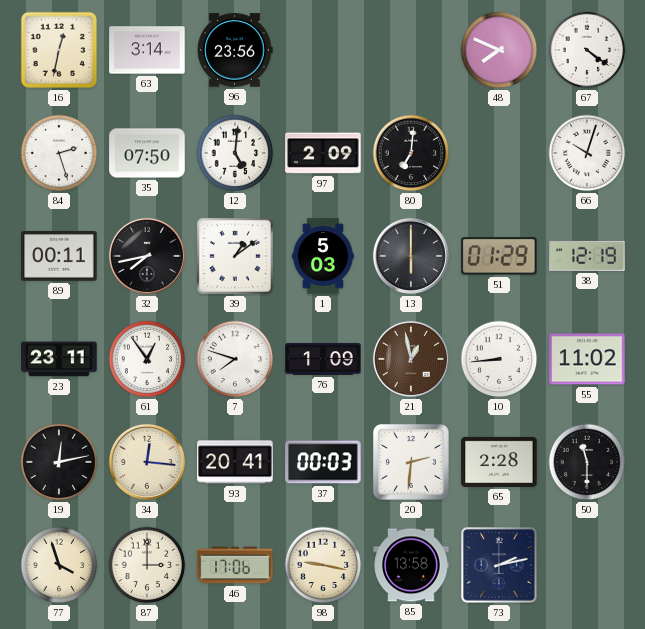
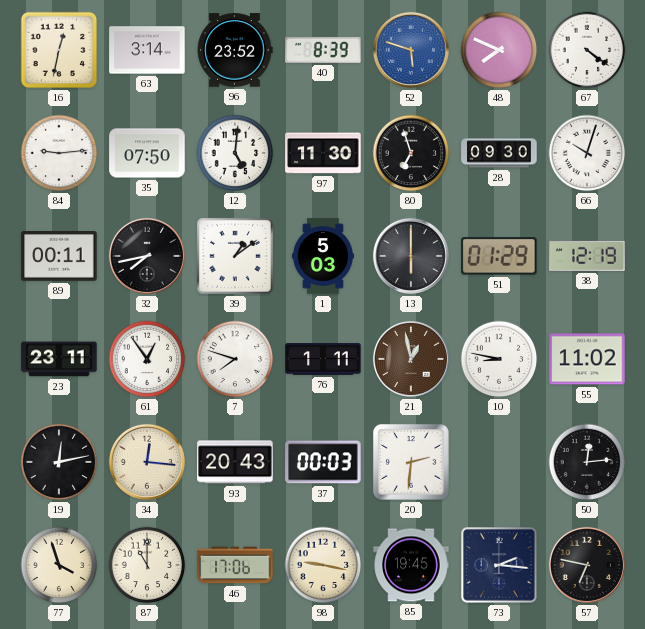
96: 23:56 -> 23:52 (235, 50)
40: none -> 8:39 (323, 50)
52: none -> 5:48 (411, 50)
84: 2:27 -> 9:14 (59, 153)
97: 2:09 -> 11:30 (323, 153)
80: 7:01 -> 6:57 (411, 153)
28: none -> 09:30 (499, 153)
76: 1:09 -> 1:11 (323, 359)
10: 8:44 -> 8:47 (499, 359)
93: 20:41 -> 20:43 (235, 462)
65: 2:28 -> none (499, 462)
50: 11:30 -> 12:14 (587, 462)
87: 3:00 -> 11:00 (147, 565)
85: 13:58 -> 19:45 (411, 565)
73: 2:13 -> 2:16 (499, 565)
57: none -> 6:47 (587, 565)
